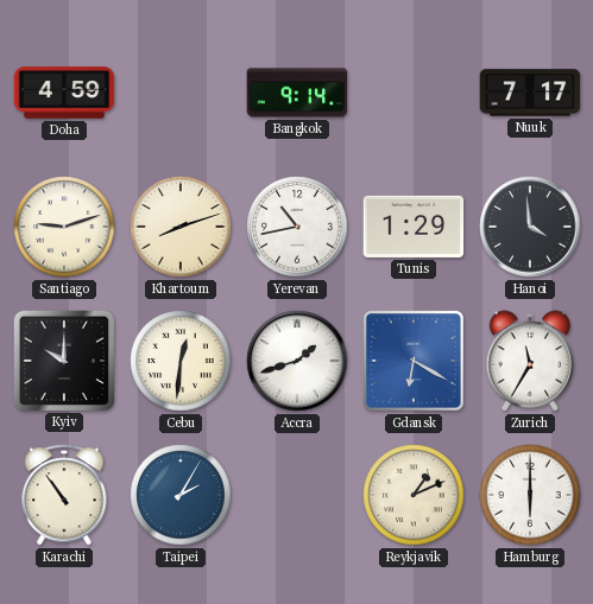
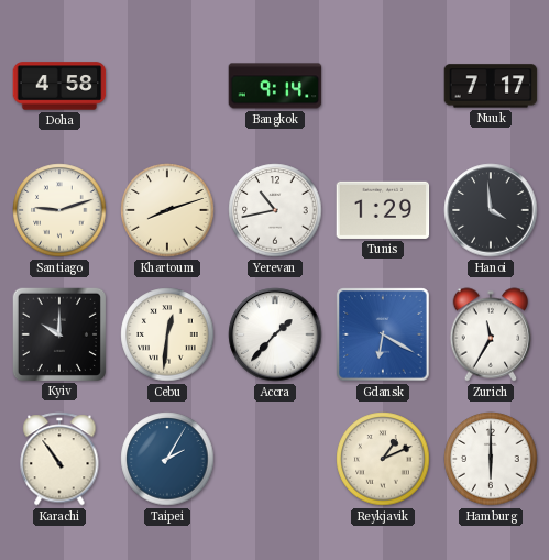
Doha: 4:59 -> 4:58 (59, 86)
Accra: 1:42 -> 1:37 (275, 334)
